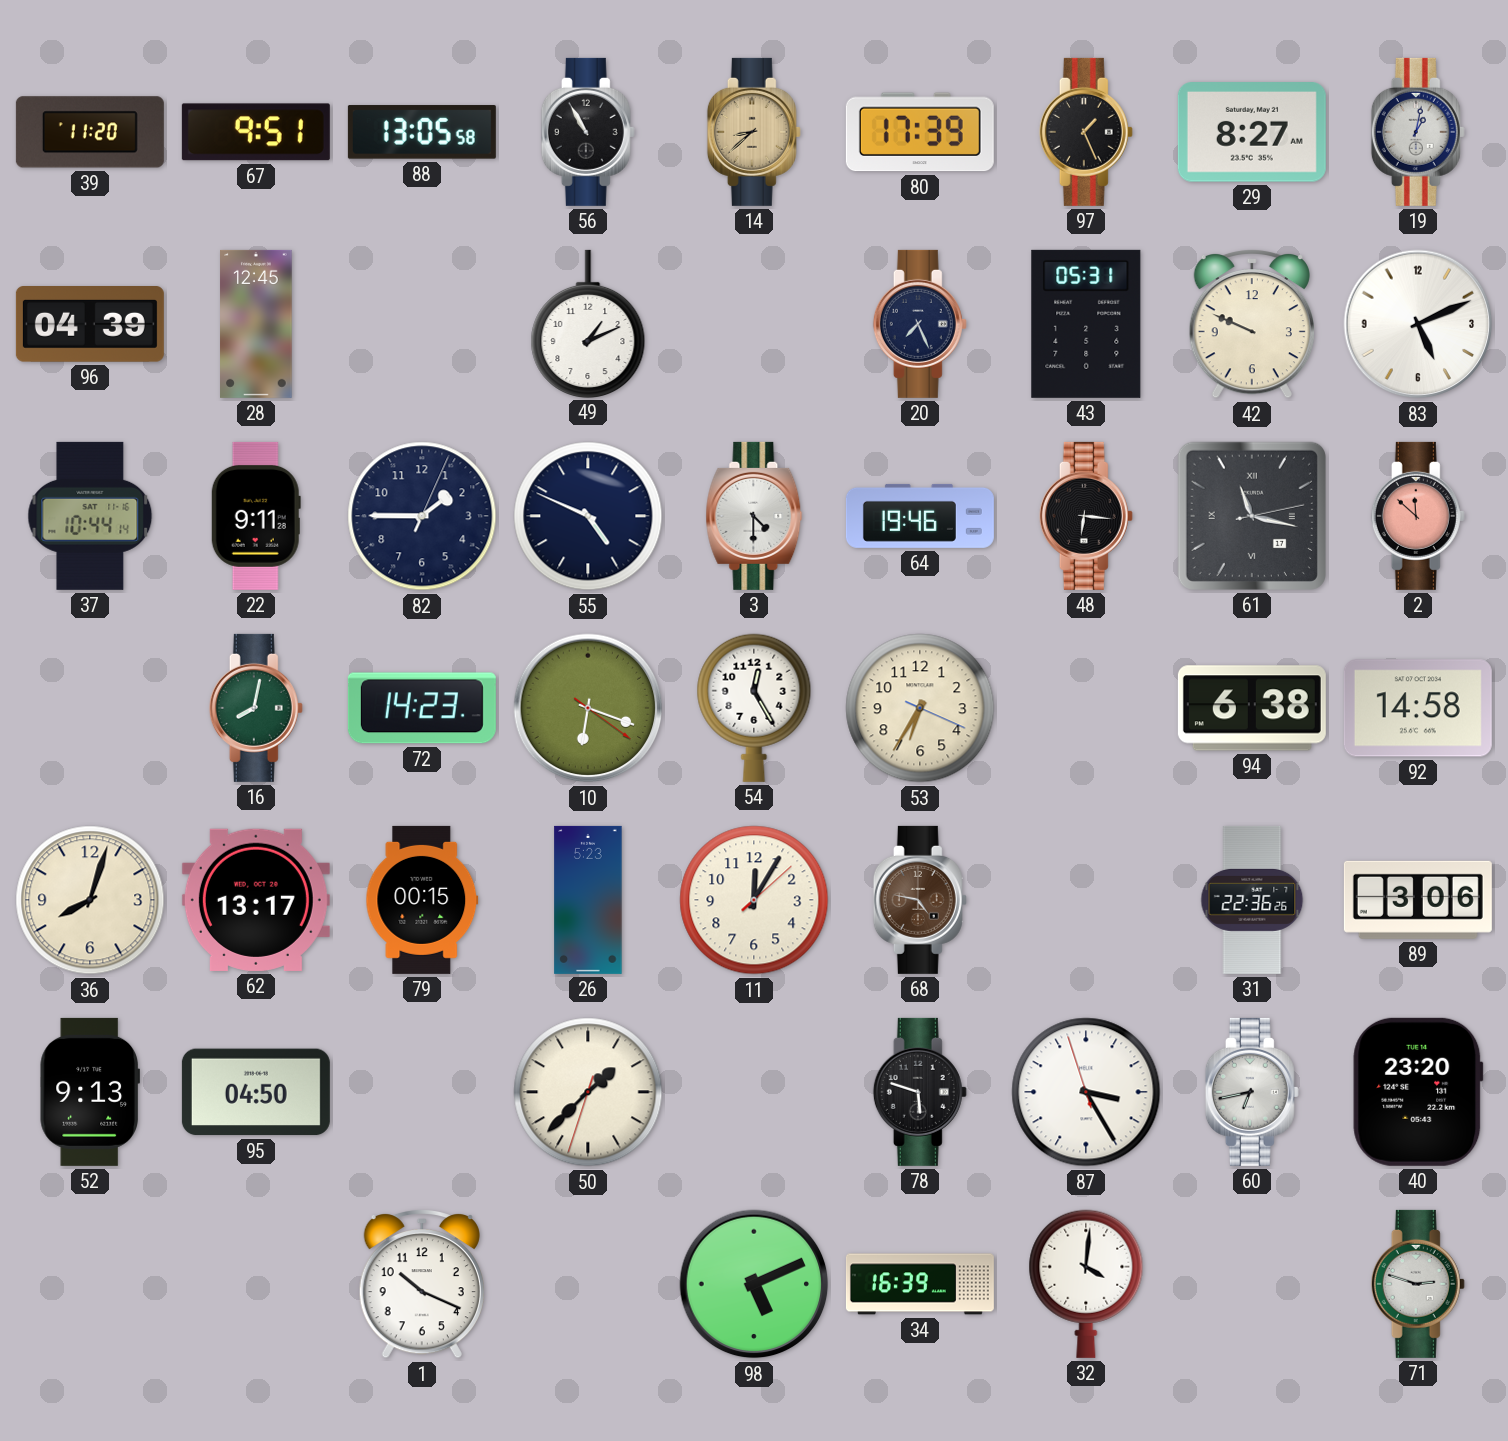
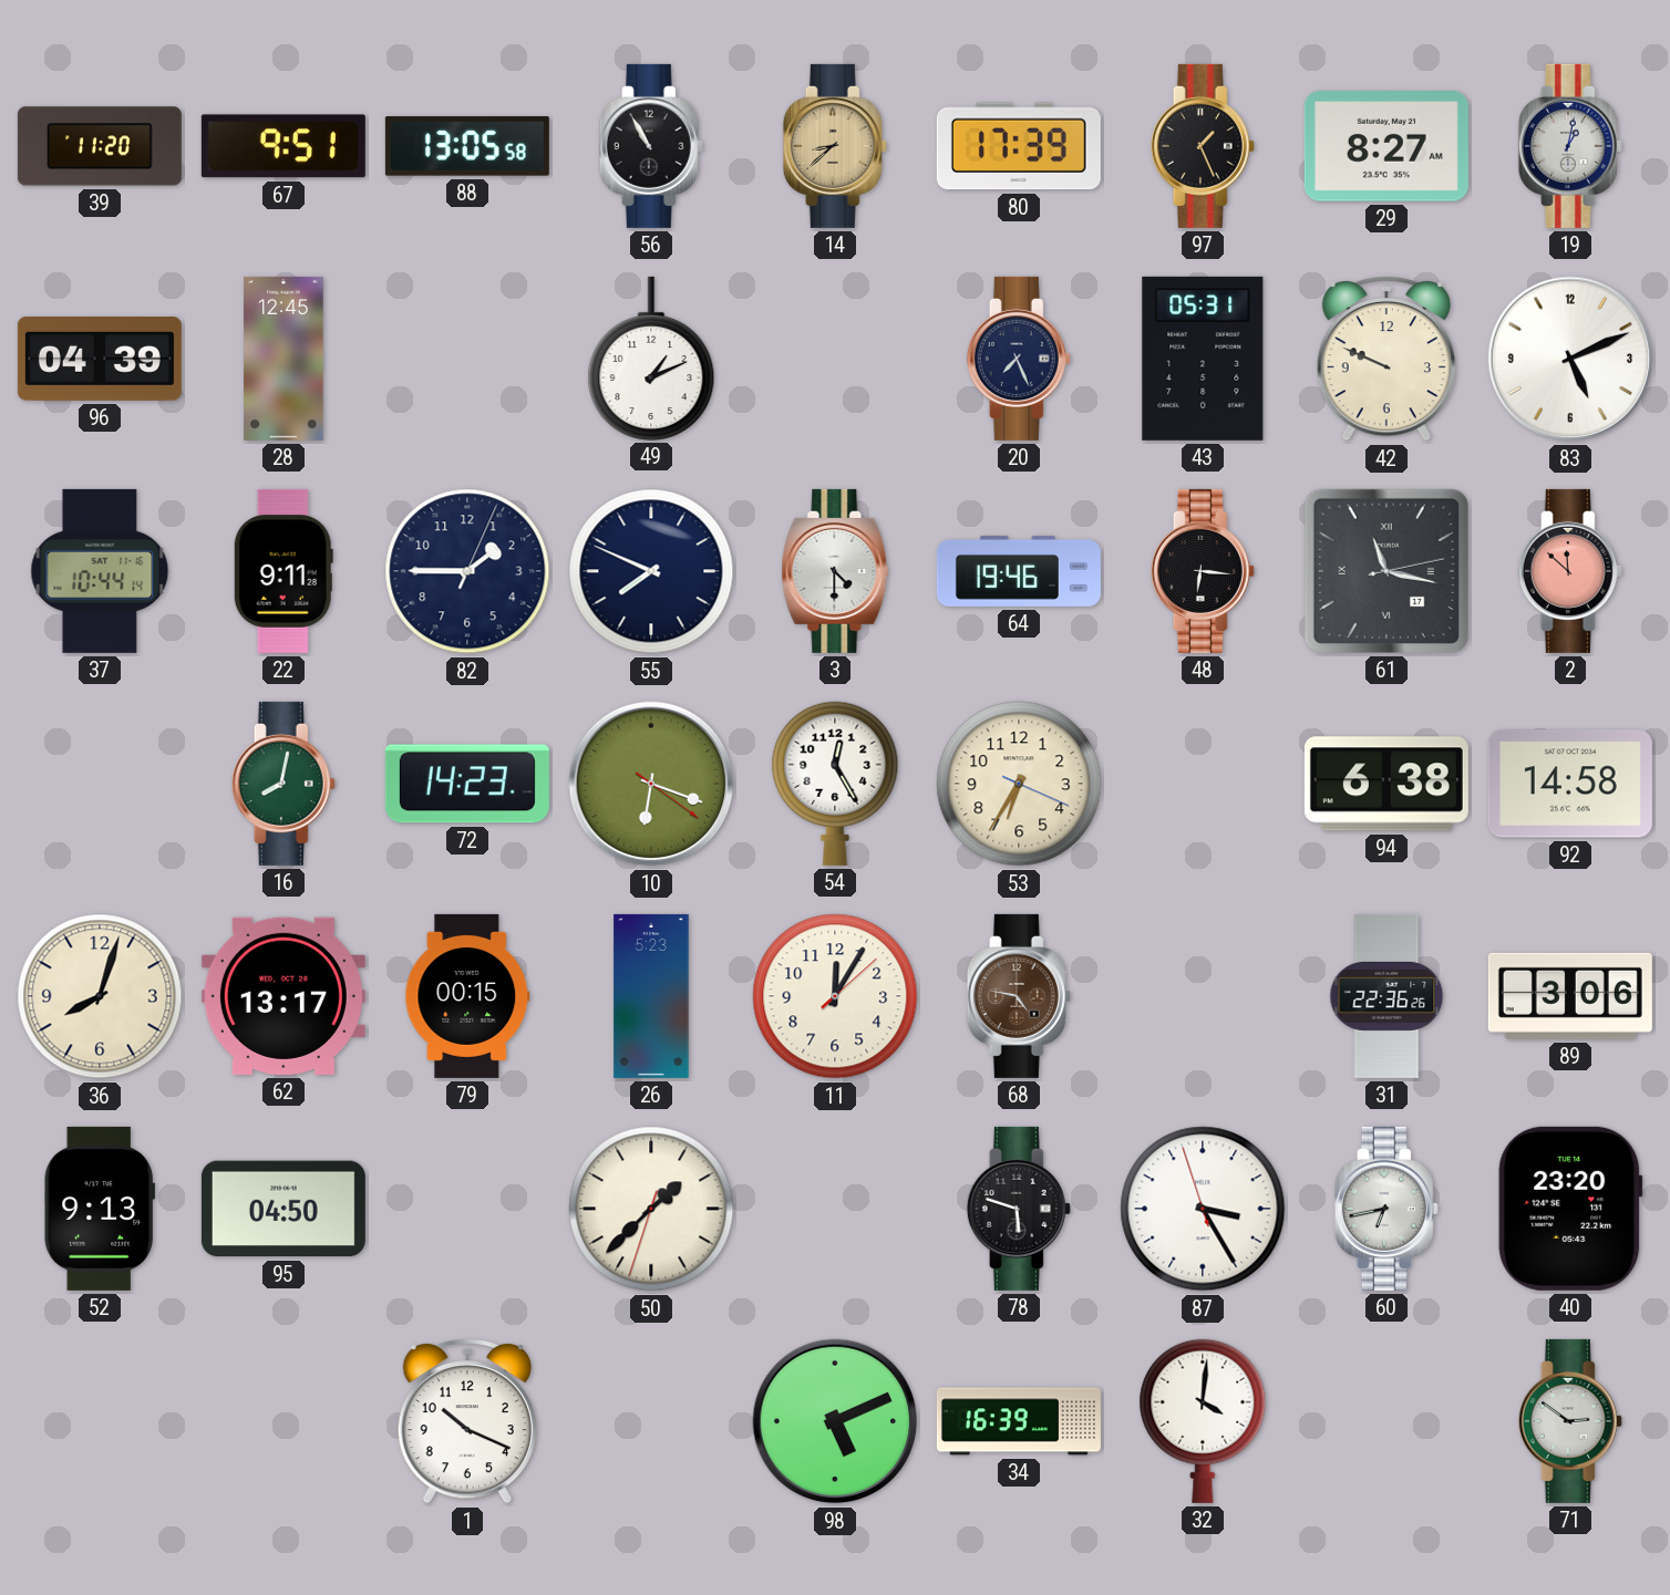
55: 4:49 -> 7:49 (651, 571)
71: 2:48 -> 2:51 (1570, 1421)
